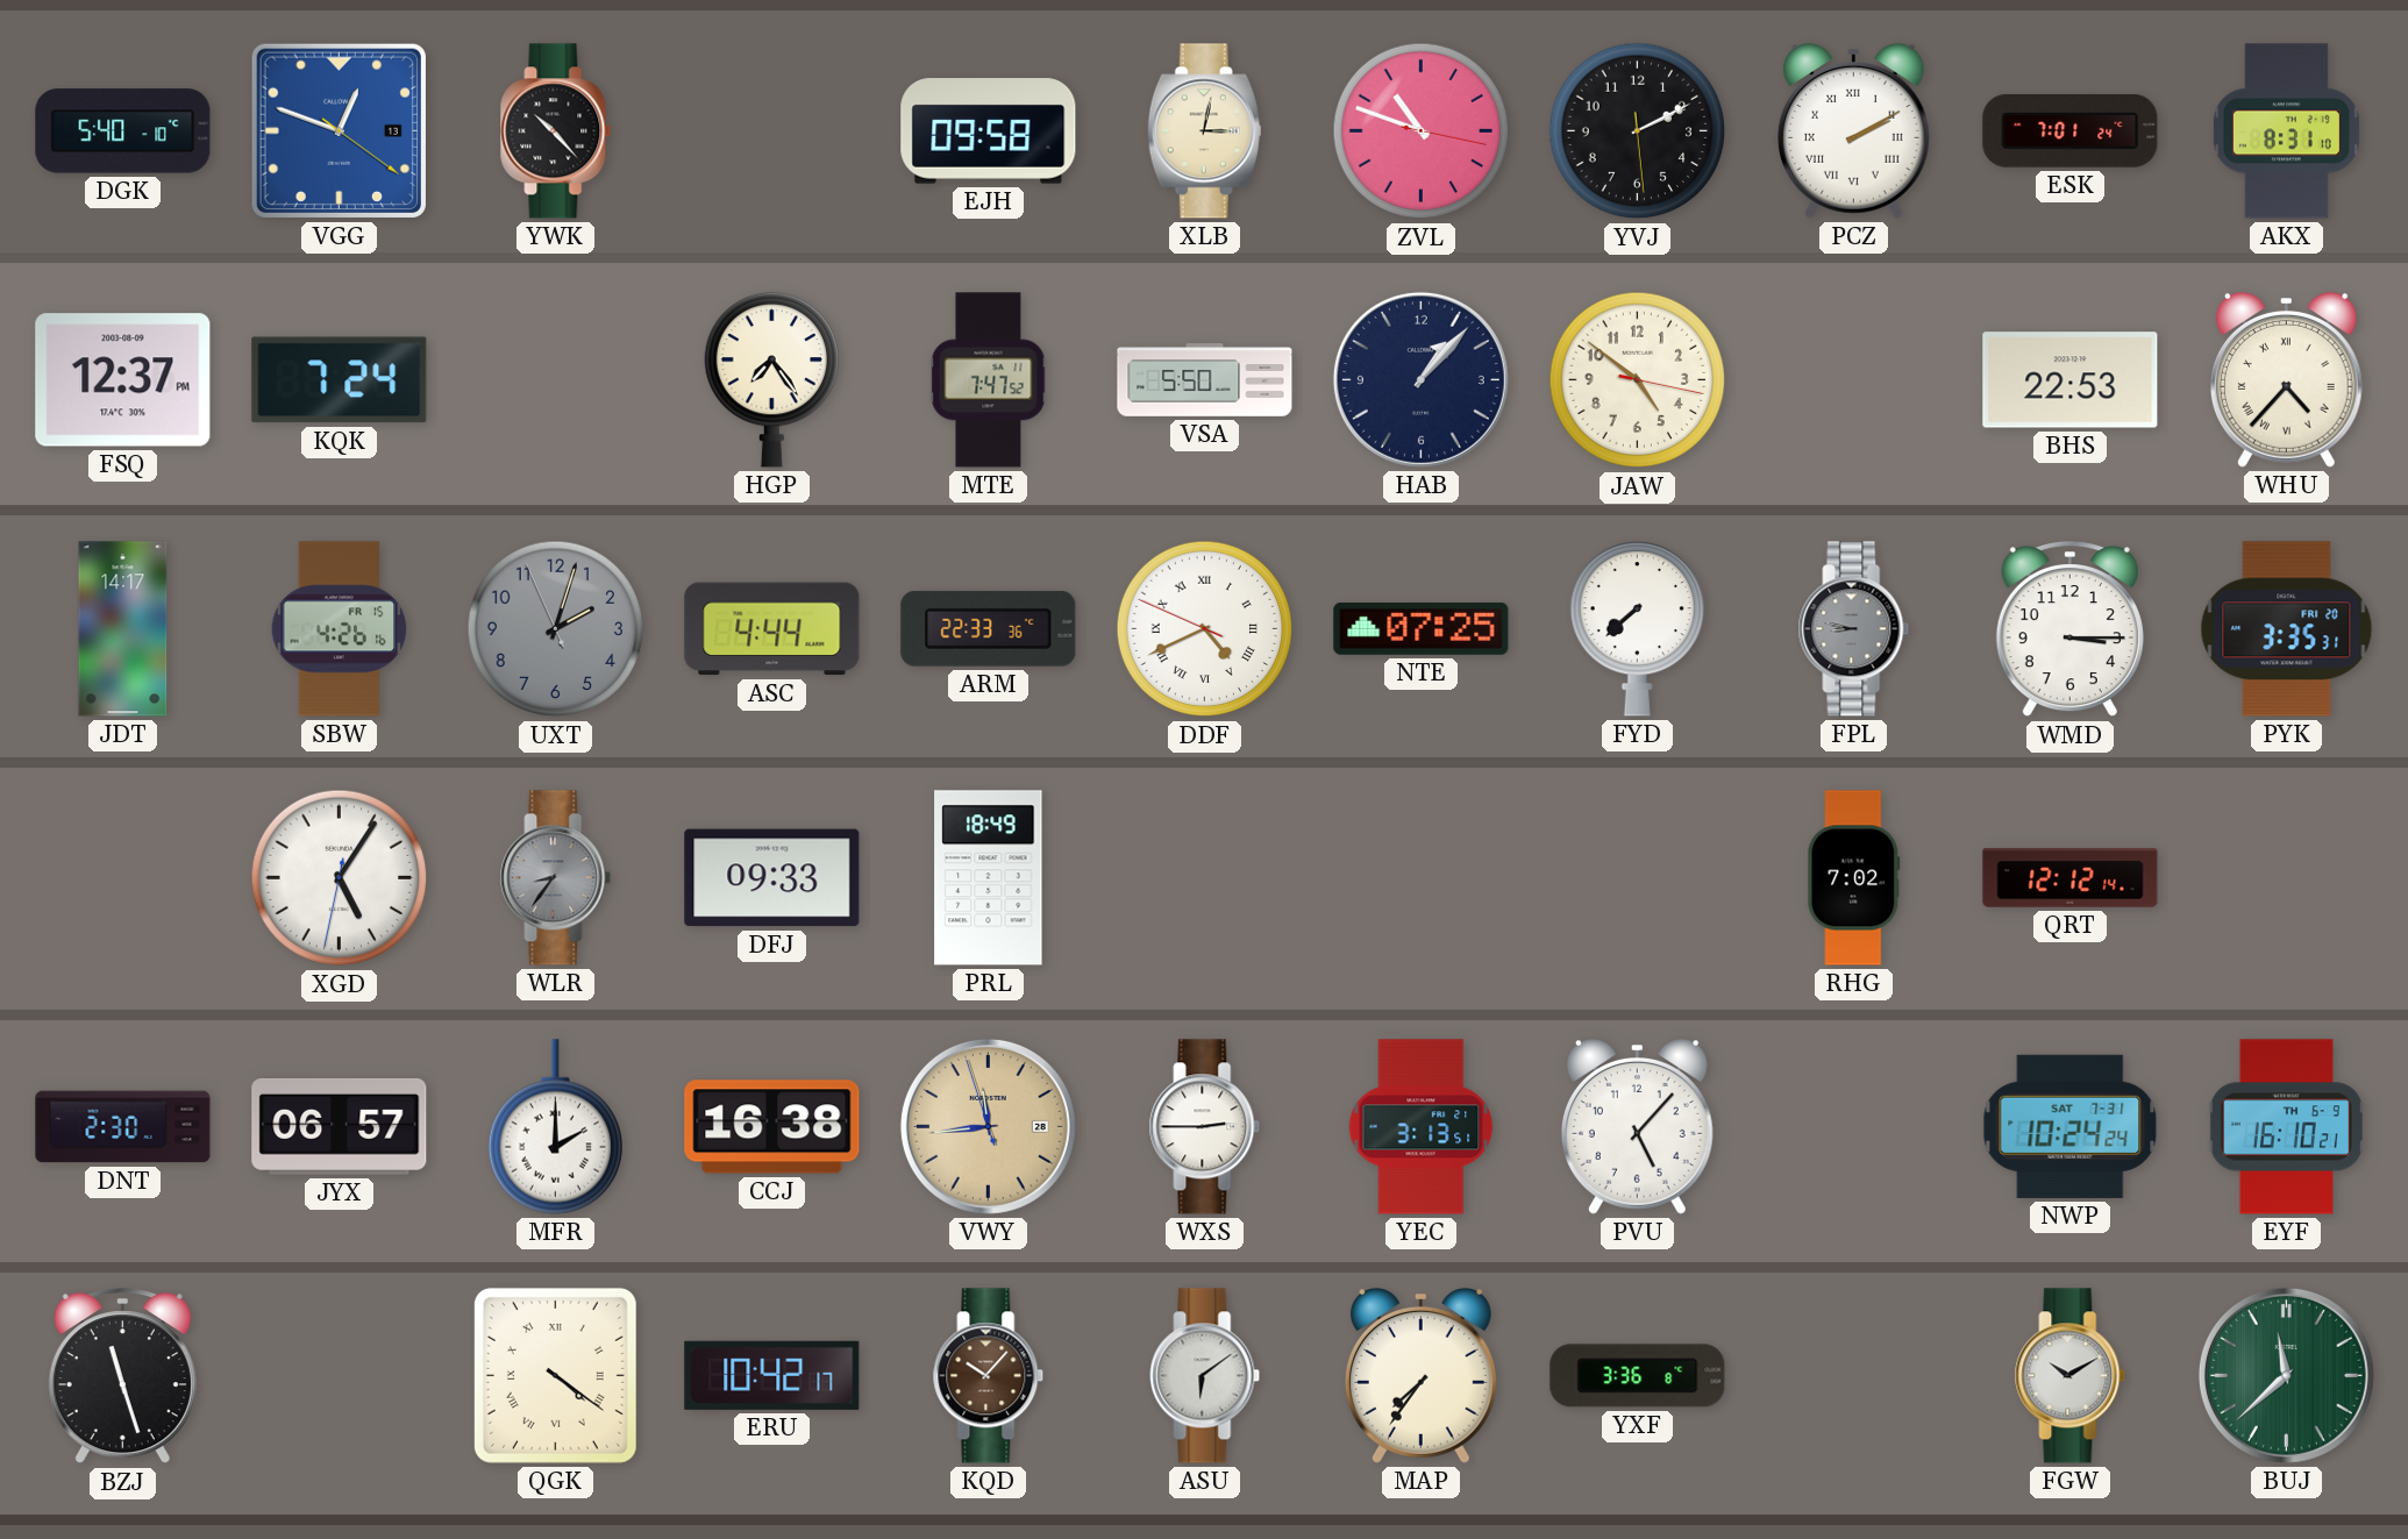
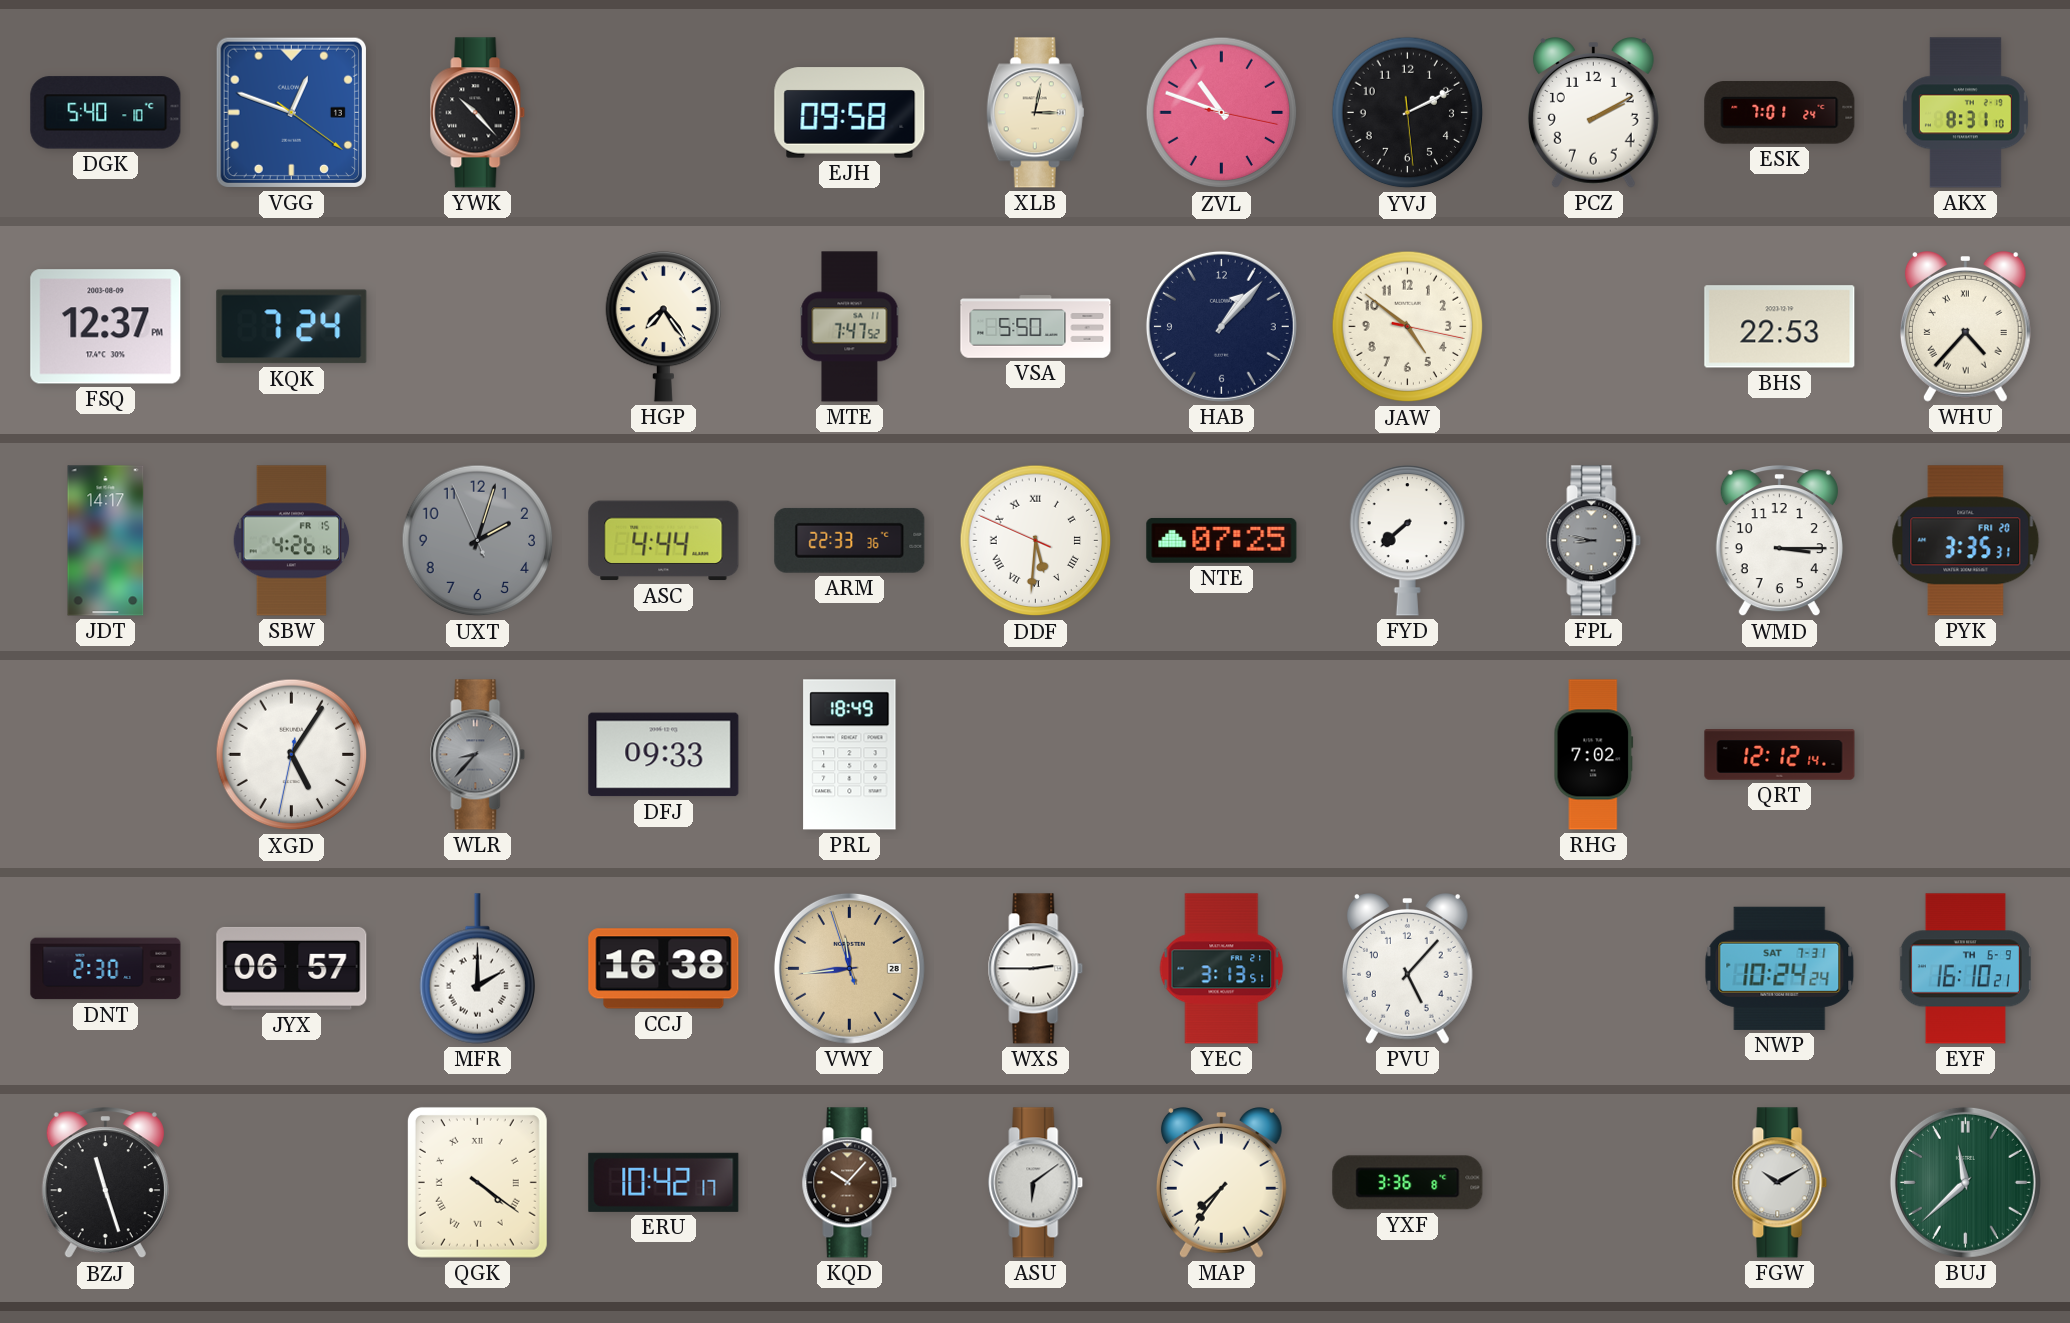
PCZ numerals: Roman -> Arabic (1593, 113)
DDF: 4:40 -> 5:30 (1036, 541)
WLR: 8:36 -> 8:37 (478, 755)
